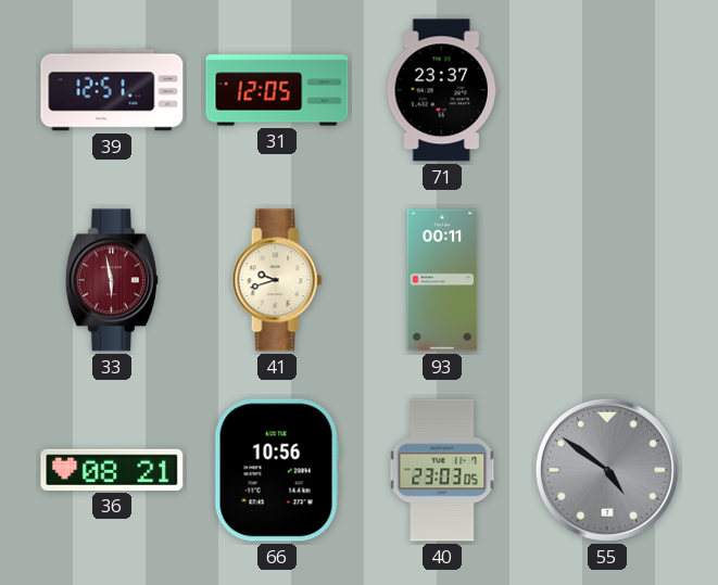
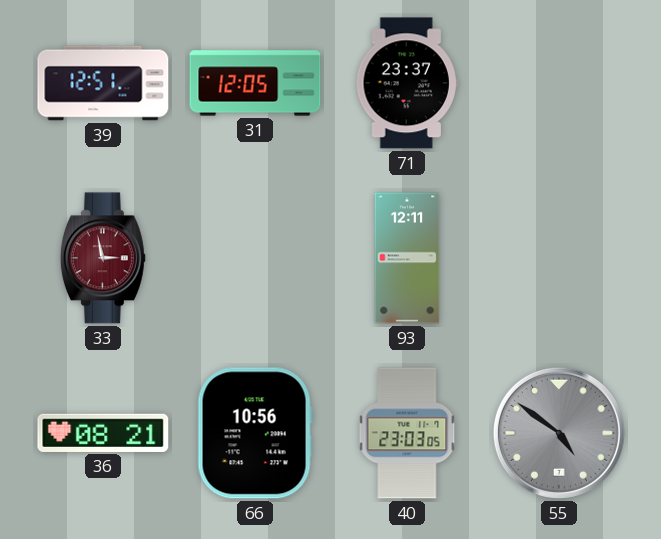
33: 5:58 -> 2:58 (103, 258)
41: 9:42 -> none (277, 280)
93: 00:11 -> 12:11 (407, 258)
